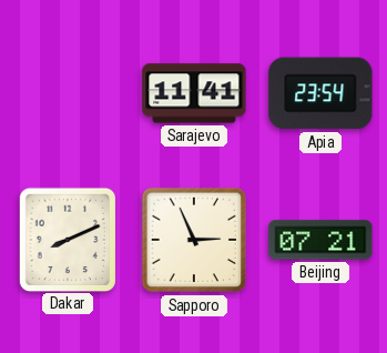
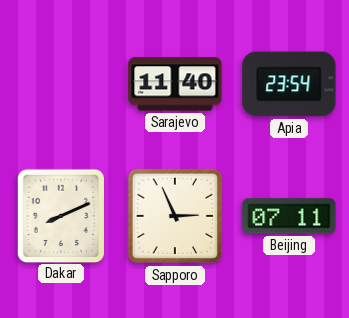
Sarajevo: 11:41 -> 11:40 (175, 84)
Beijing: 07:21 -> 07:11 (289, 216)
